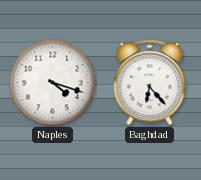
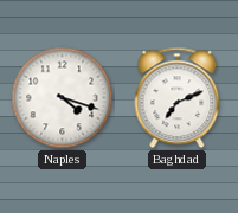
Baghdad: 6:23 -> 7:11 (178, 98)
